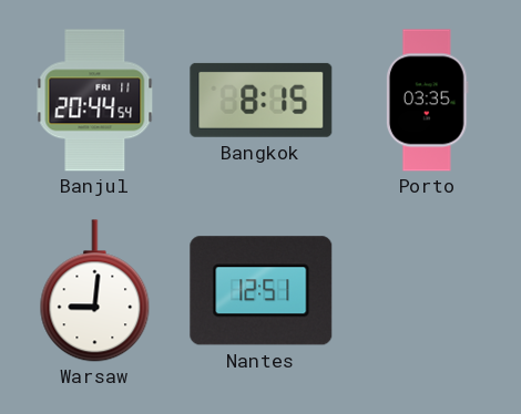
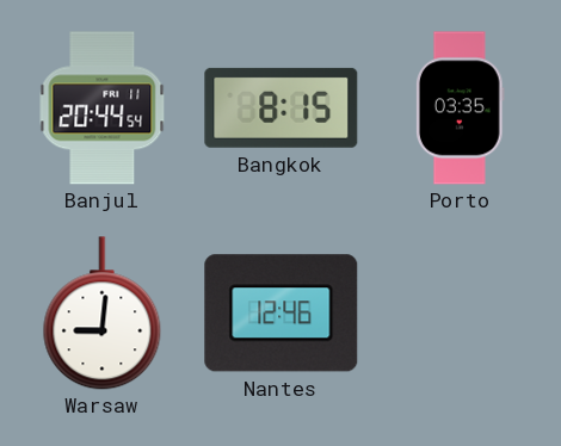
Nantes: 12:51 -> 12:46 (282, 314)
